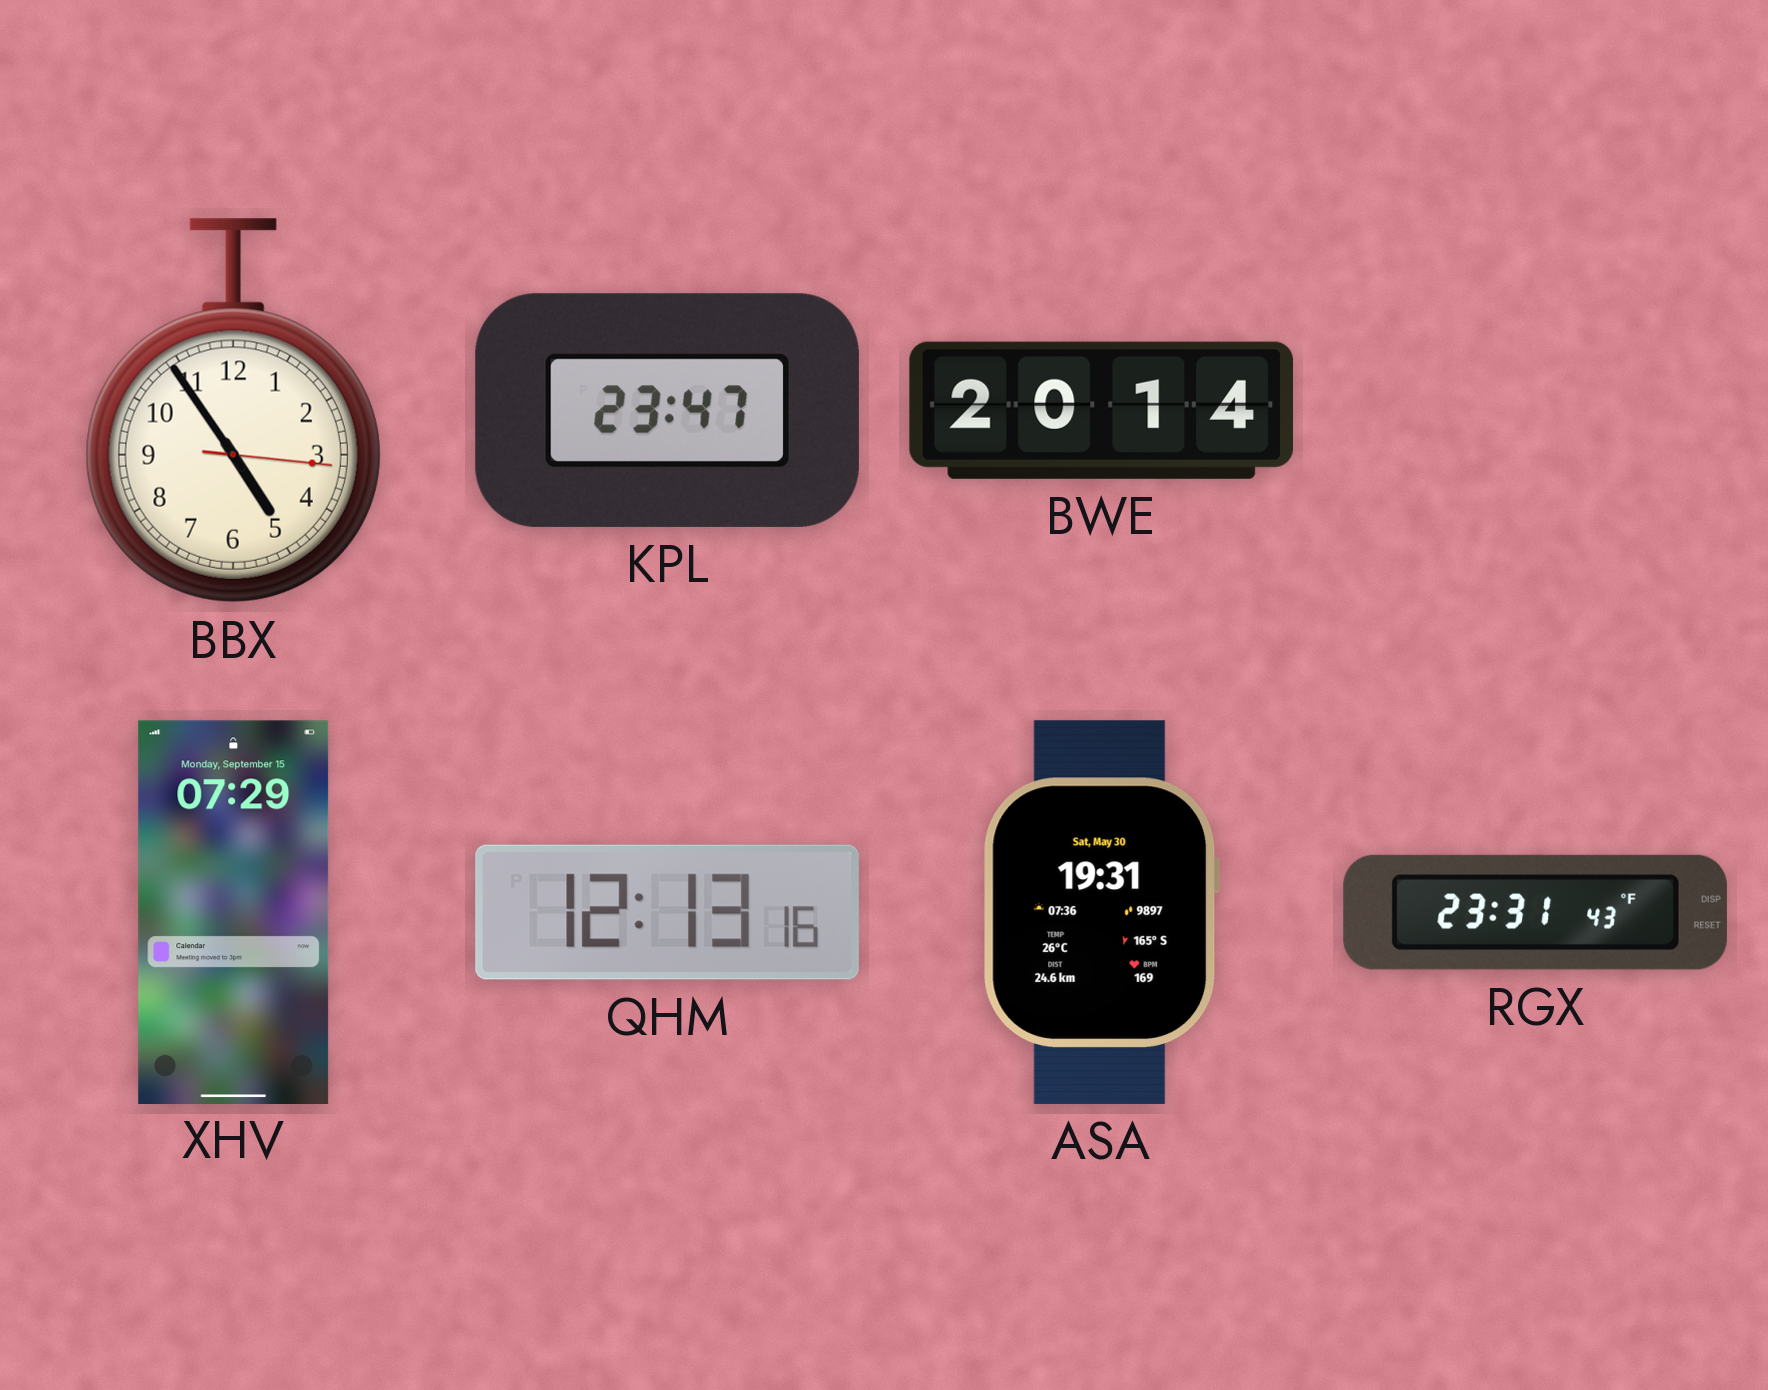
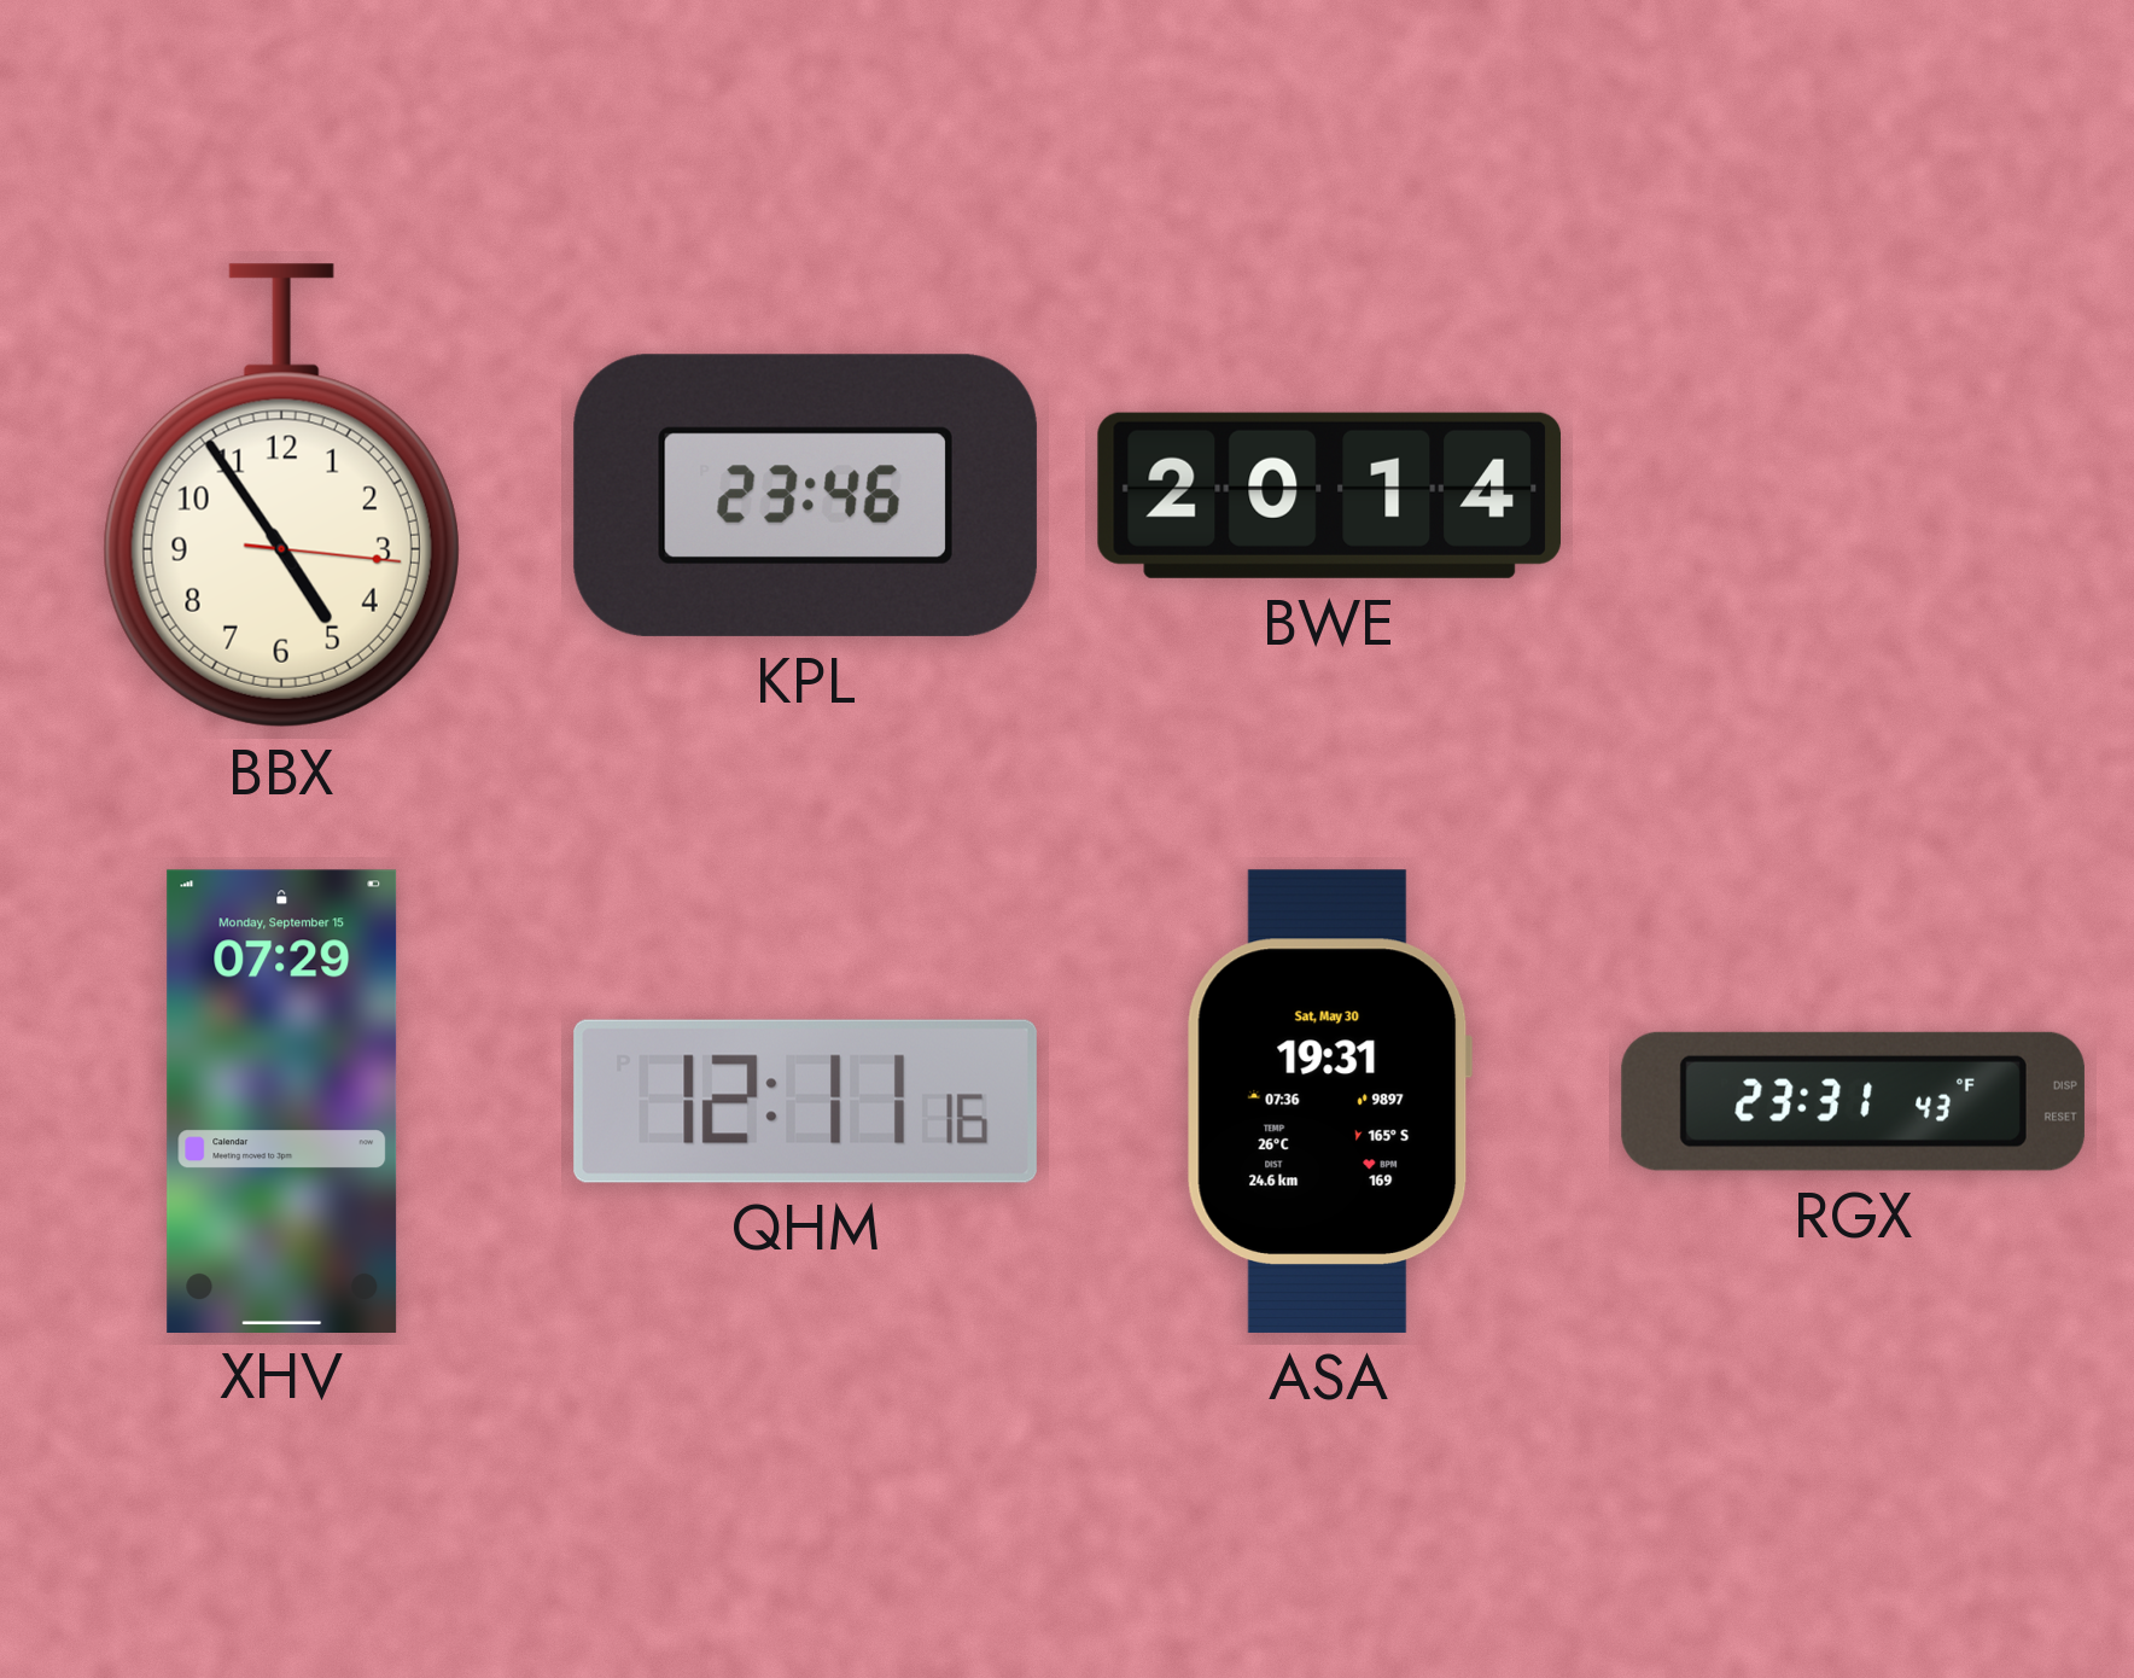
KPL: 23:47 -> 23:46 (805, 495)
QHM: 12:13 -> 12:11 (805, 1101)
